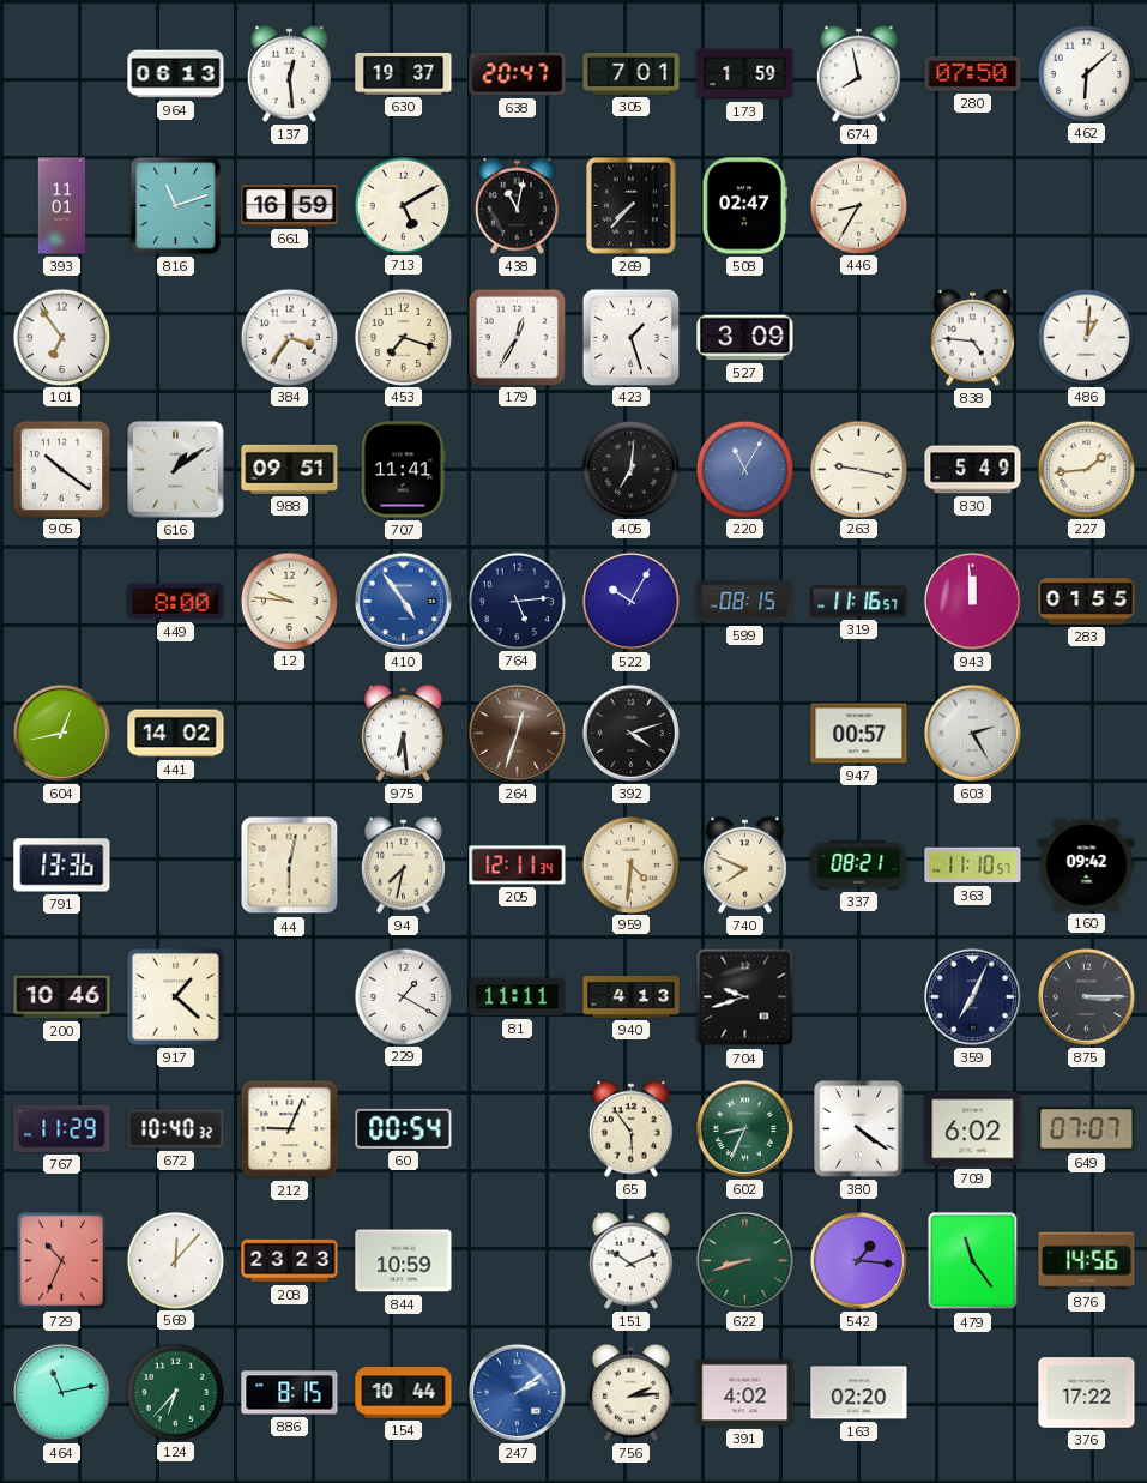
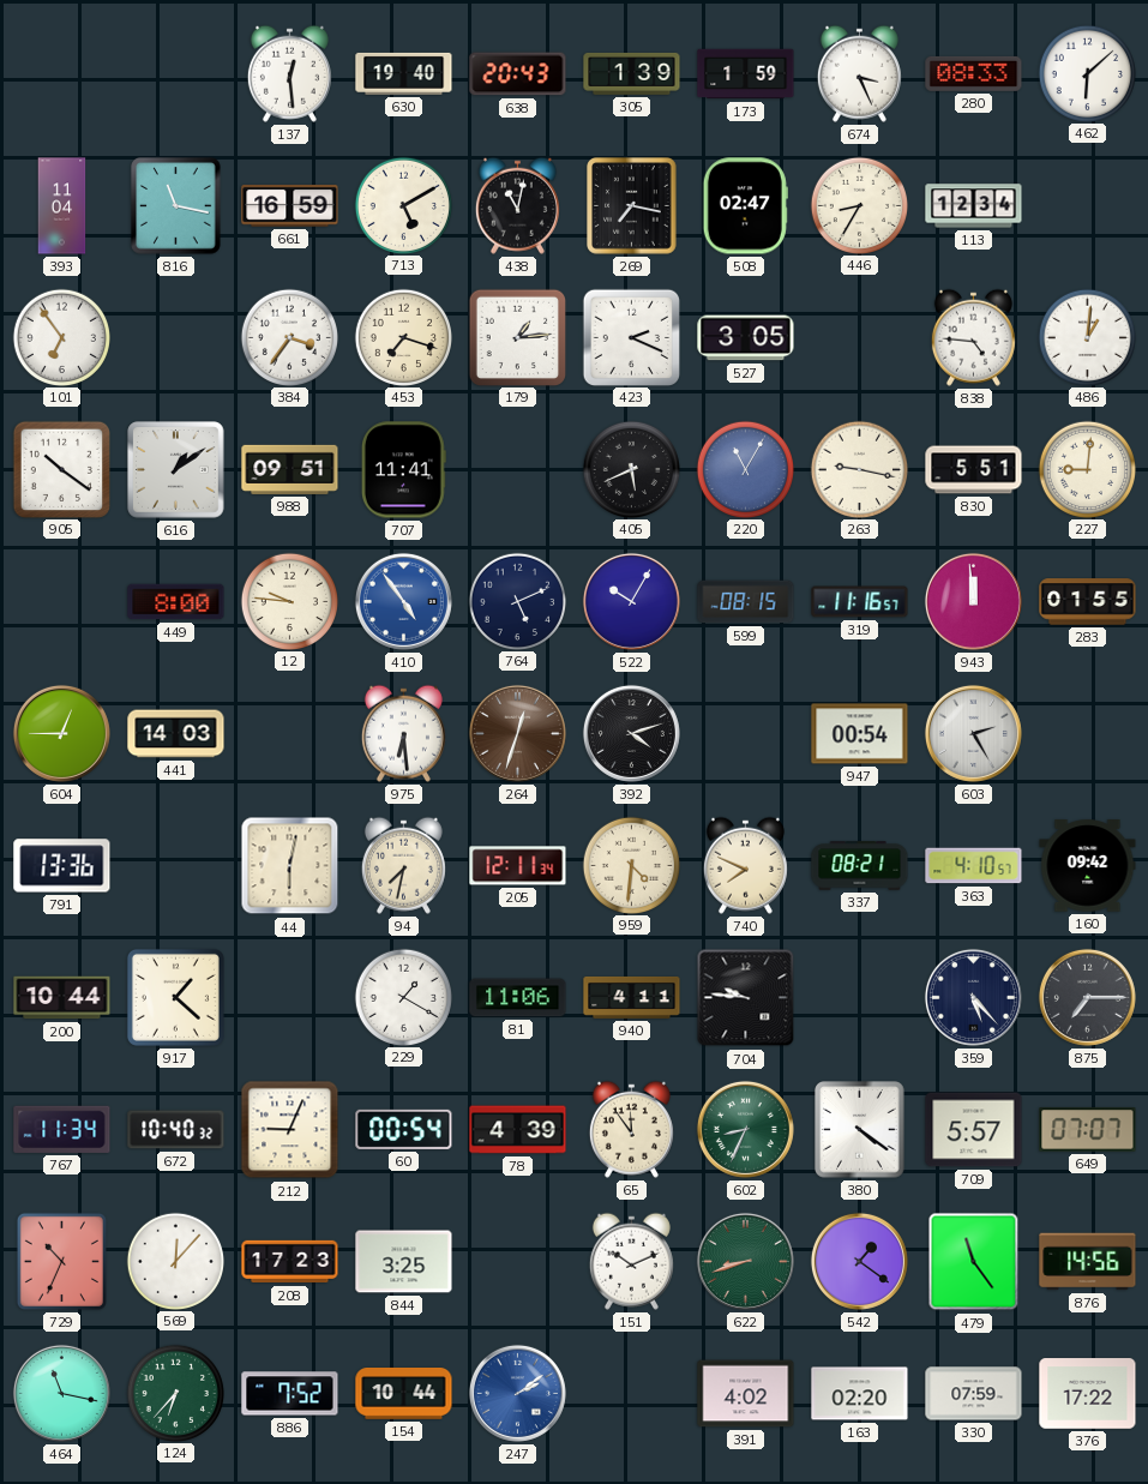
964: 06:13 -> none (176, 74)
630: 19:37 -> 19:40 (404, 73)
638: 20:47 -> 20:43 (518, 74)
305: 7:01 -> 1:39 (632, 73)
674: 7:58 -> 3:26 (859, 73)
280: 07:50 -> 08:33 (974, 73)
393: 11:01 -> 11:04 (62, 206)
816: 11:12 -> 11:17 (176, 206)
269: 7:37 -> 7:17 (632, 206)
113: none -> 12:34 (974, 206)
179: 12:35 -> 1:14 (517, 337)
423: 1:27 -> 2:19 (631, 337)
527: 3:09 -> 3:05 (746, 338)
405: 7:01 -> 5:41 (631, 469)
830: 5:49 -> 5:51 (974, 470)
227: 1:44 -> 9:01 (1087, 469)
764: 5:14 -> 5:11 (517, 601)
604: 12:43 -> 12:45 (61, 733)
441: 14:02 -> 14:03 (176, 734)
947: 00:57 -> 00:54 (860, 734)
363: 11:10 -> 4:10 (974, 866)
200: 10:46 -> 10:44 (62, 998)
81: 11:11 -> 11:06 (518, 998)
940: 4:13 -> 4:11 (632, 997)
704: 9:42 -> 9:46 (746, 998)
359: 7:04 -> 5:23 (973, 997)
875: 3:15 -> 7:15 (1087, 997)
767: 11:29 -> 11:34 (62, 1129)
78: none -> 4:39 (518, 1130)
65: 5:54 -> 11:54 (631, 1129)
709: 6:02 -> 5:57 (974, 1130)
208: 23:23 -> 17:23 (290, 1262)
844: 10:59 -> 3:25 (404, 1262)
542: 1:16 -> 1:21 (859, 1261)
464: 11:13 -> 11:17 (61, 1393)
886: 8:15 -> 7:52 (290, 1394)
756: 2:14 -> none (630, 1392)
330: none -> 07:59 (974, 1394)
